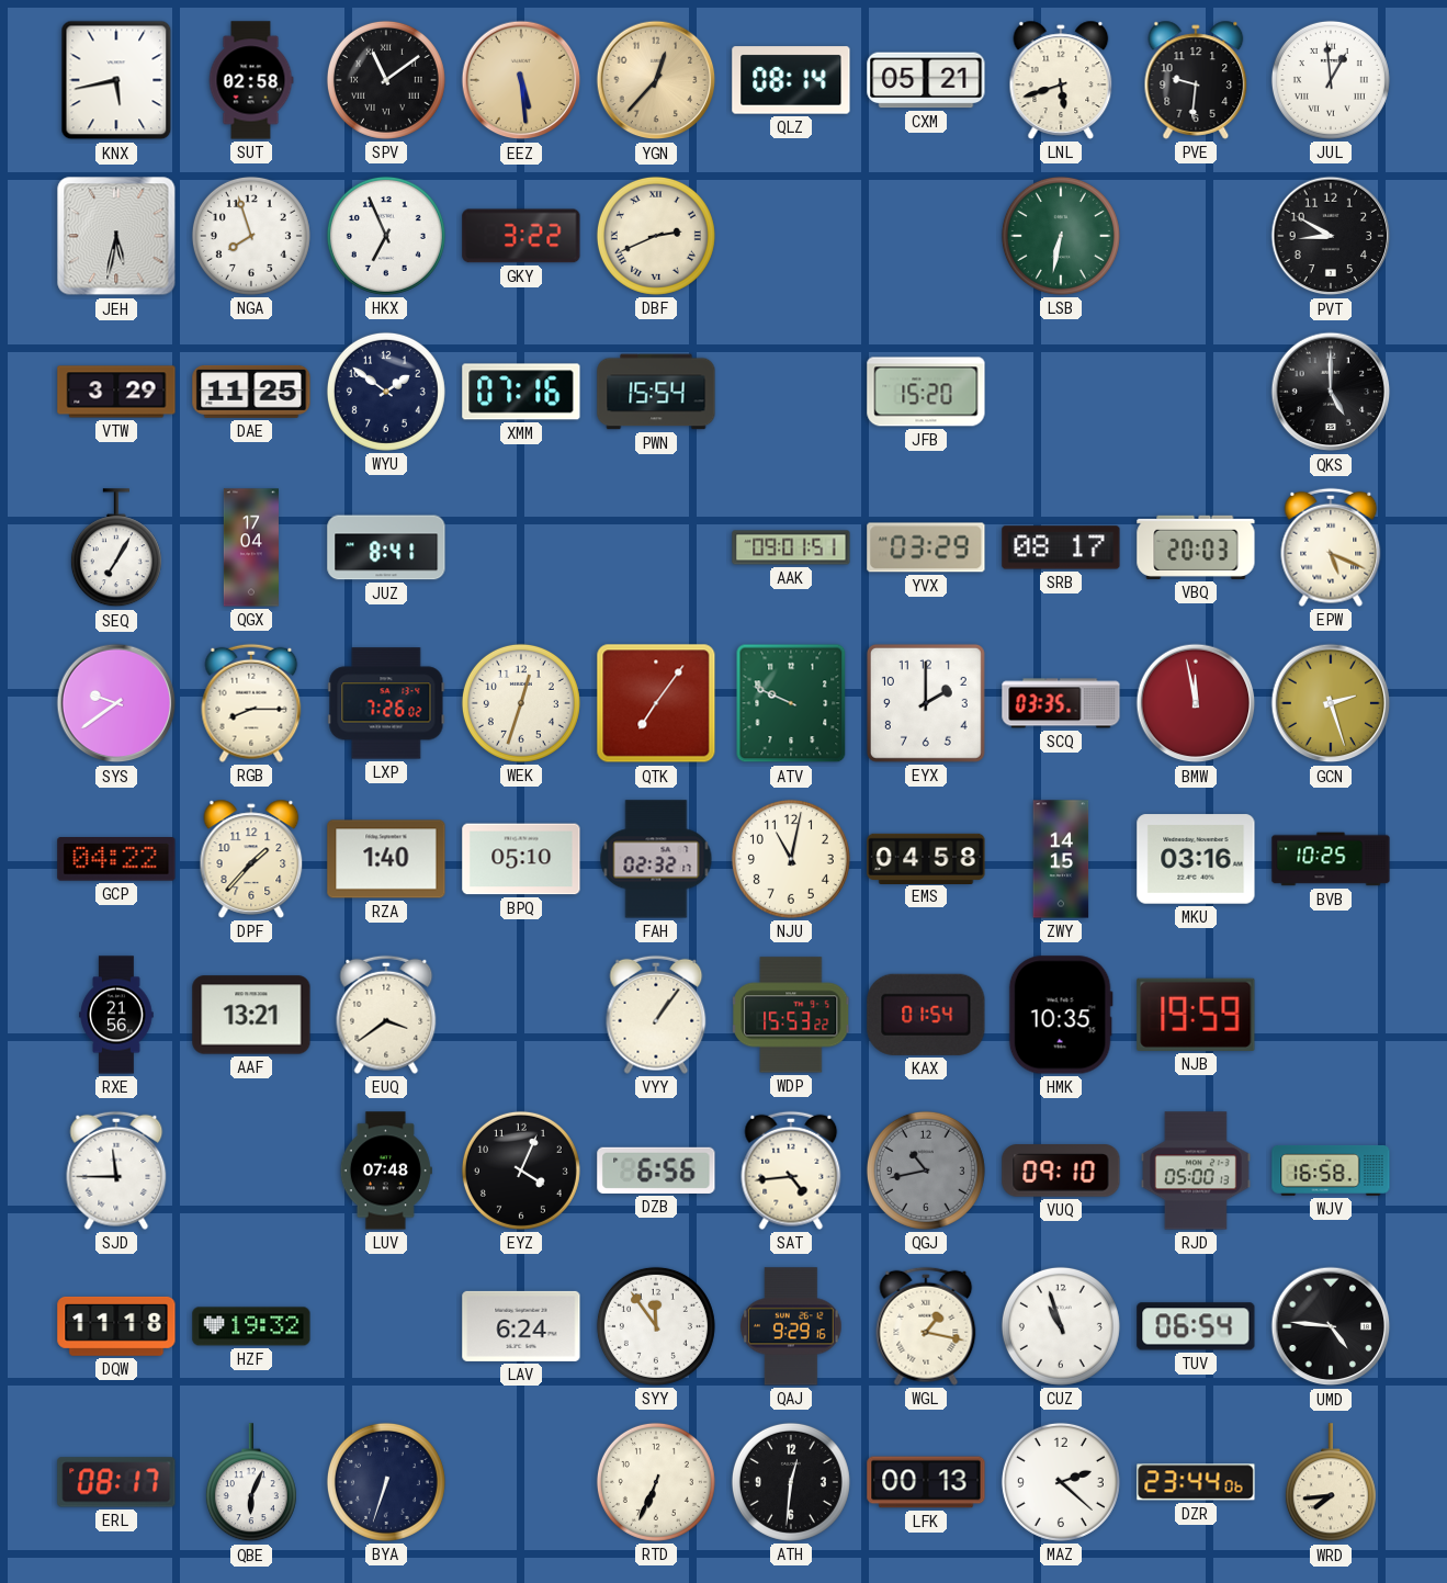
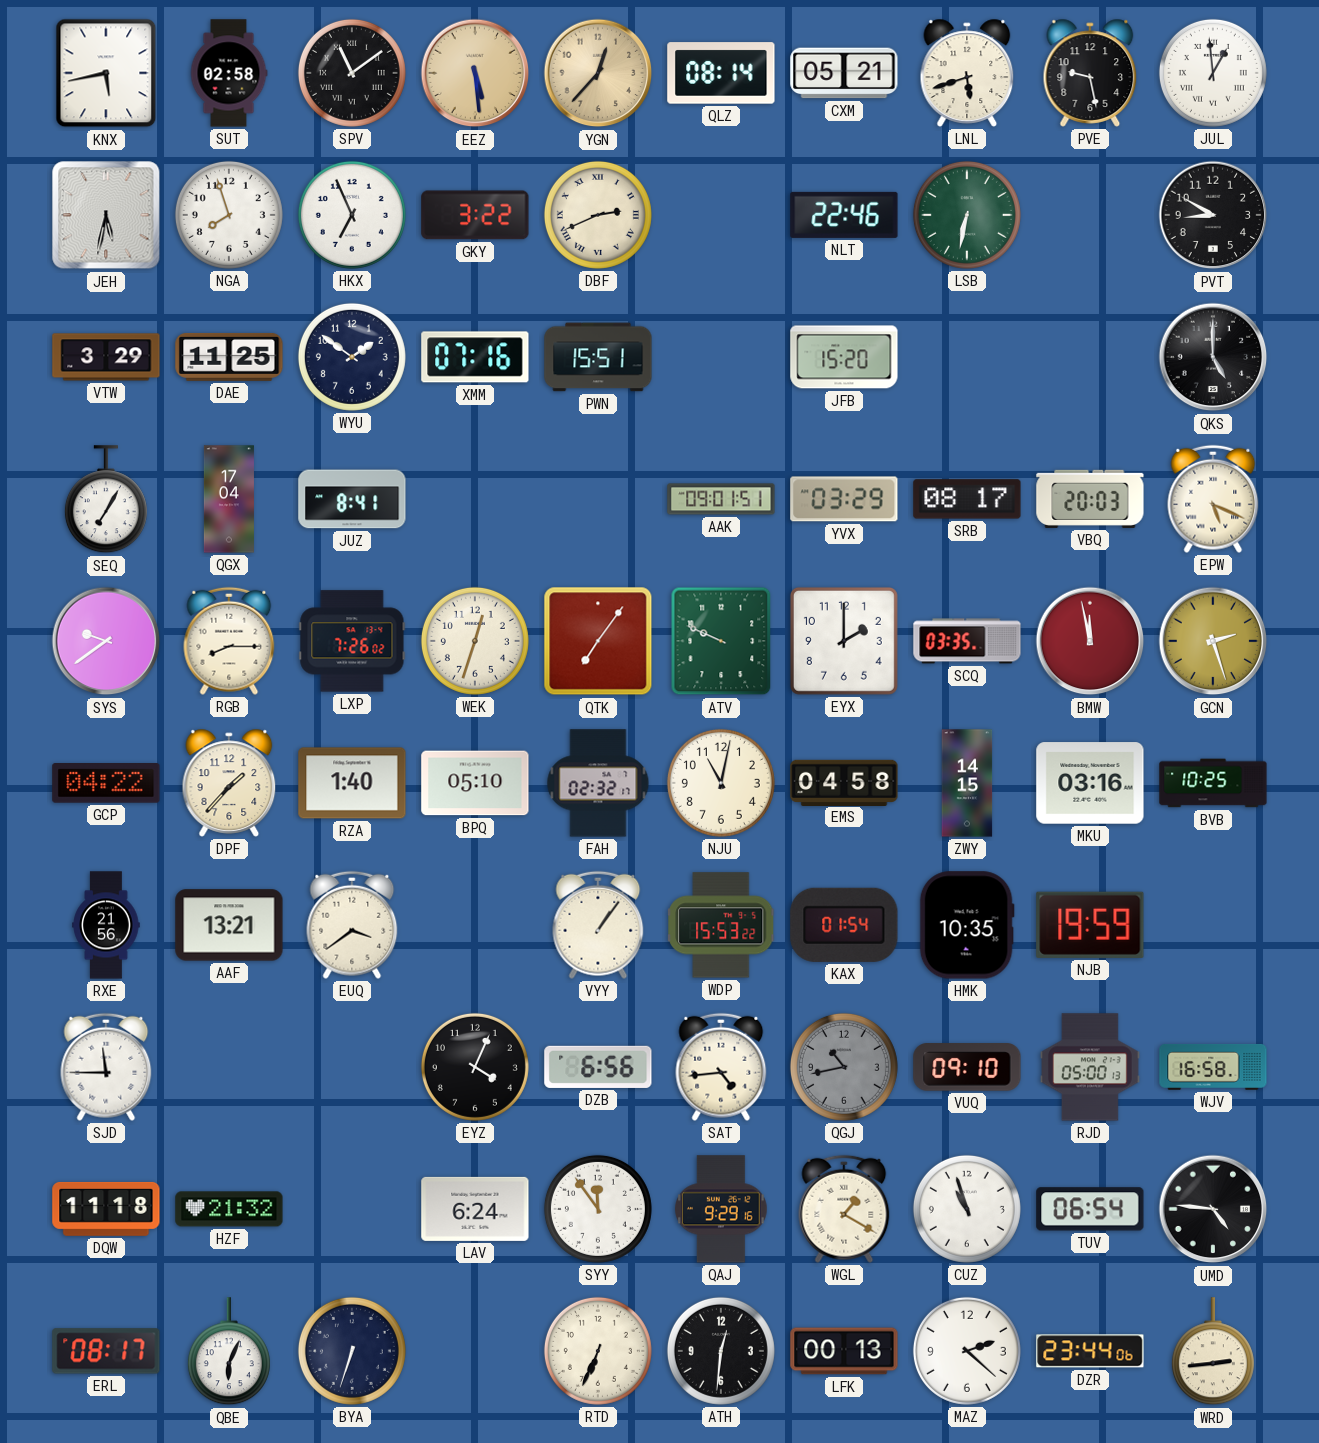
PVE: 9:31 -> 9:28 (1090, 73)
NLT: none -> 22:46 (844, 215)
PWN: 15:54 -> 15:51 (598, 357)
LUV: 07:48 -> none (386, 1171)
HZF: 19:32 -> 21:32 (229, 1209)
WGL: 1:17 -> 1:20 (844, 1209)
WRD: 7:44 -> 2:44 (1213, 1352)
